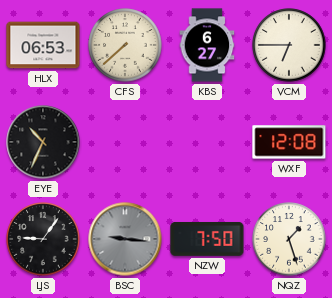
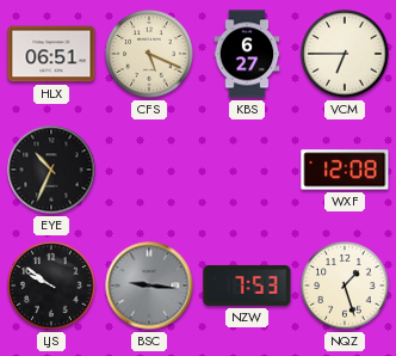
HLX: 06:53 -> 06:51 (51, 54)
CFS: 7:38 -> 5:19 (149, 54)
LJS: 9:06 -> 9:51 (51, 286)
NZW: 7:50 -> 7:53 (247, 286)
